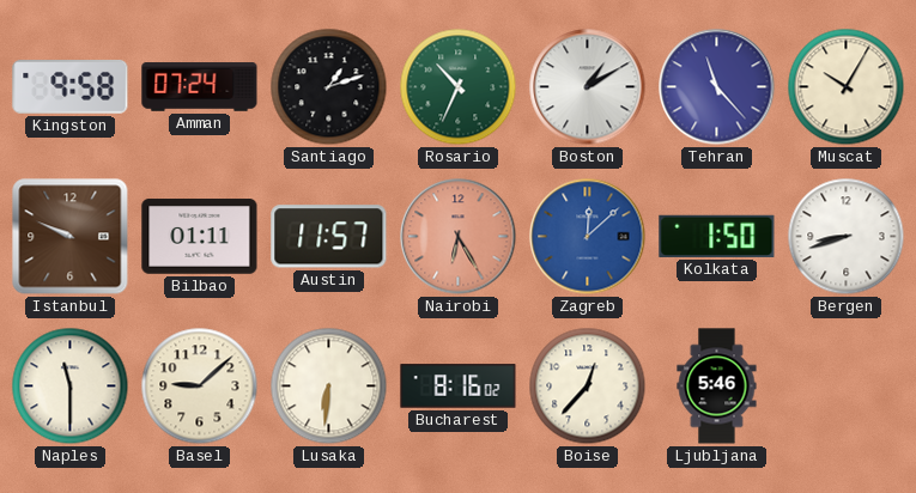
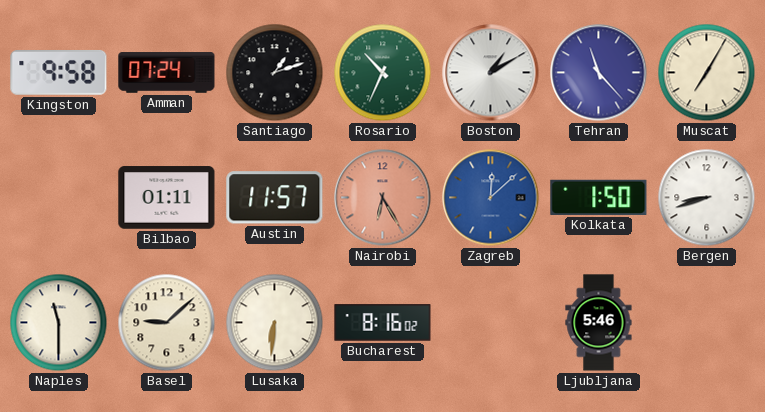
Muscat: 10:05 -> 7:05 (707, 73)
Istanbul: 9:49 -> none (71, 237)
Boise: 12:37 -> none (588, 387)
